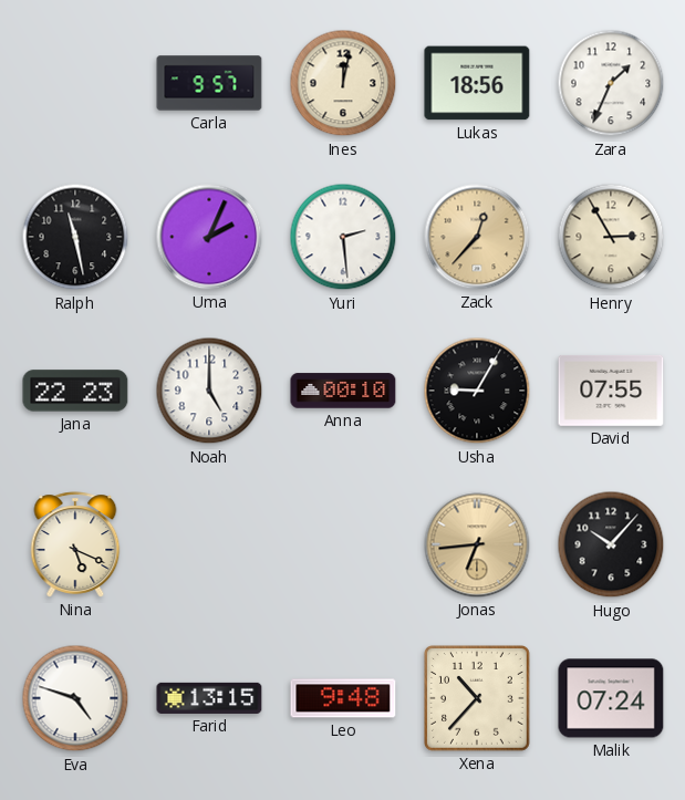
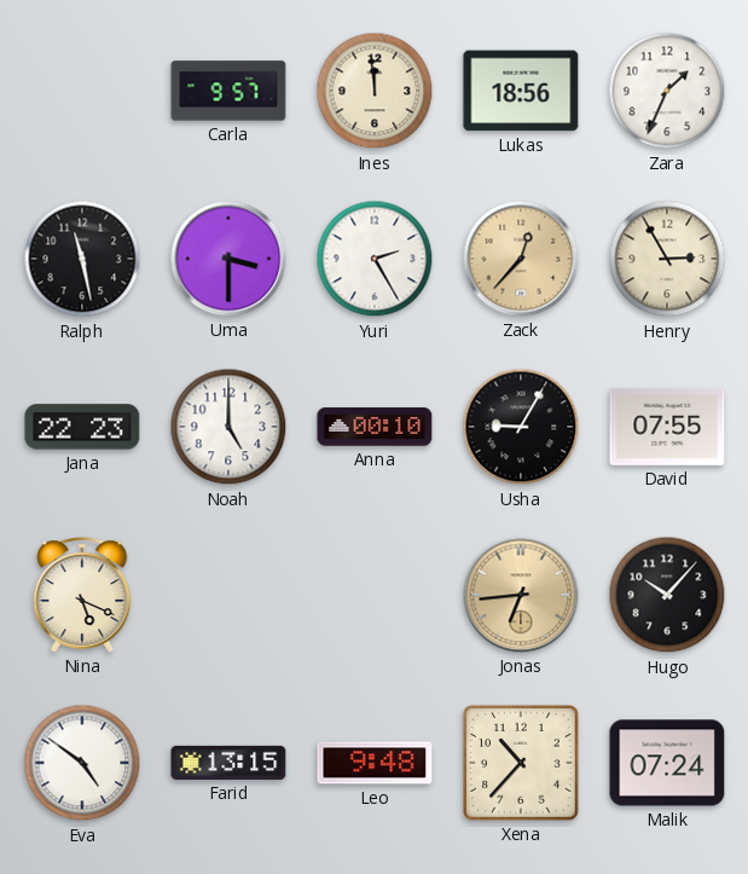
Ines: 12:02 -> 11:59 (375, 91)
Uma: 2:04 -> 3:30 (228, 259)
Yuri: 2:29 -> 2:25 (375, 259)
Eva: 4:48 -> 4:51 (82, 763)
